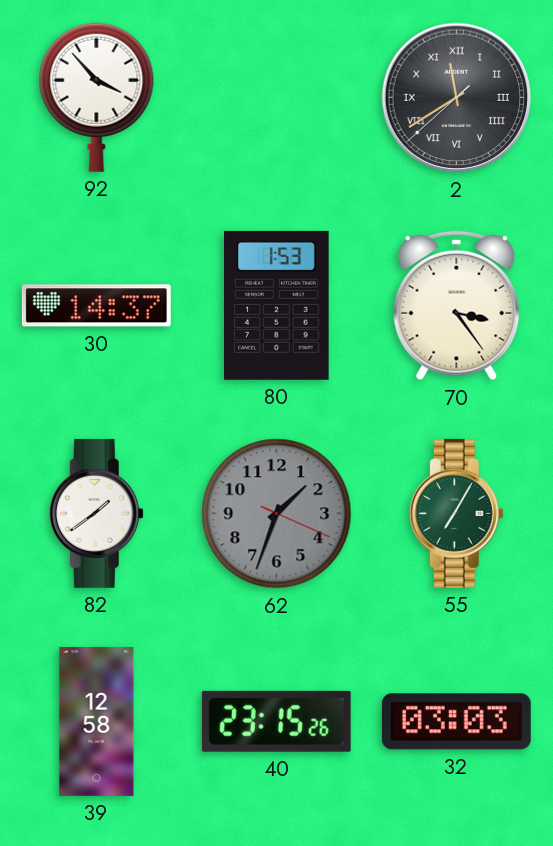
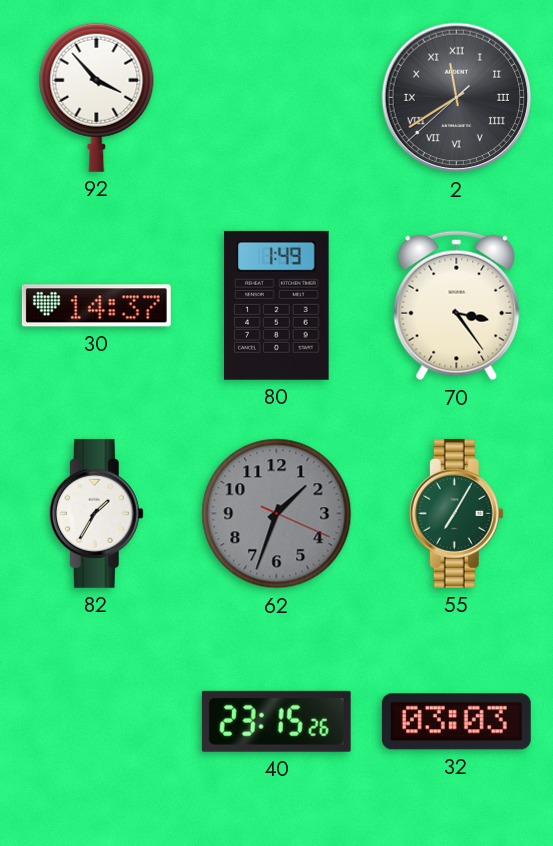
80: 1:53 -> 1:49 (277, 305)
82: 1:39 -> 1:35 (96, 513)
39: 12:58 -> none (97, 721)
